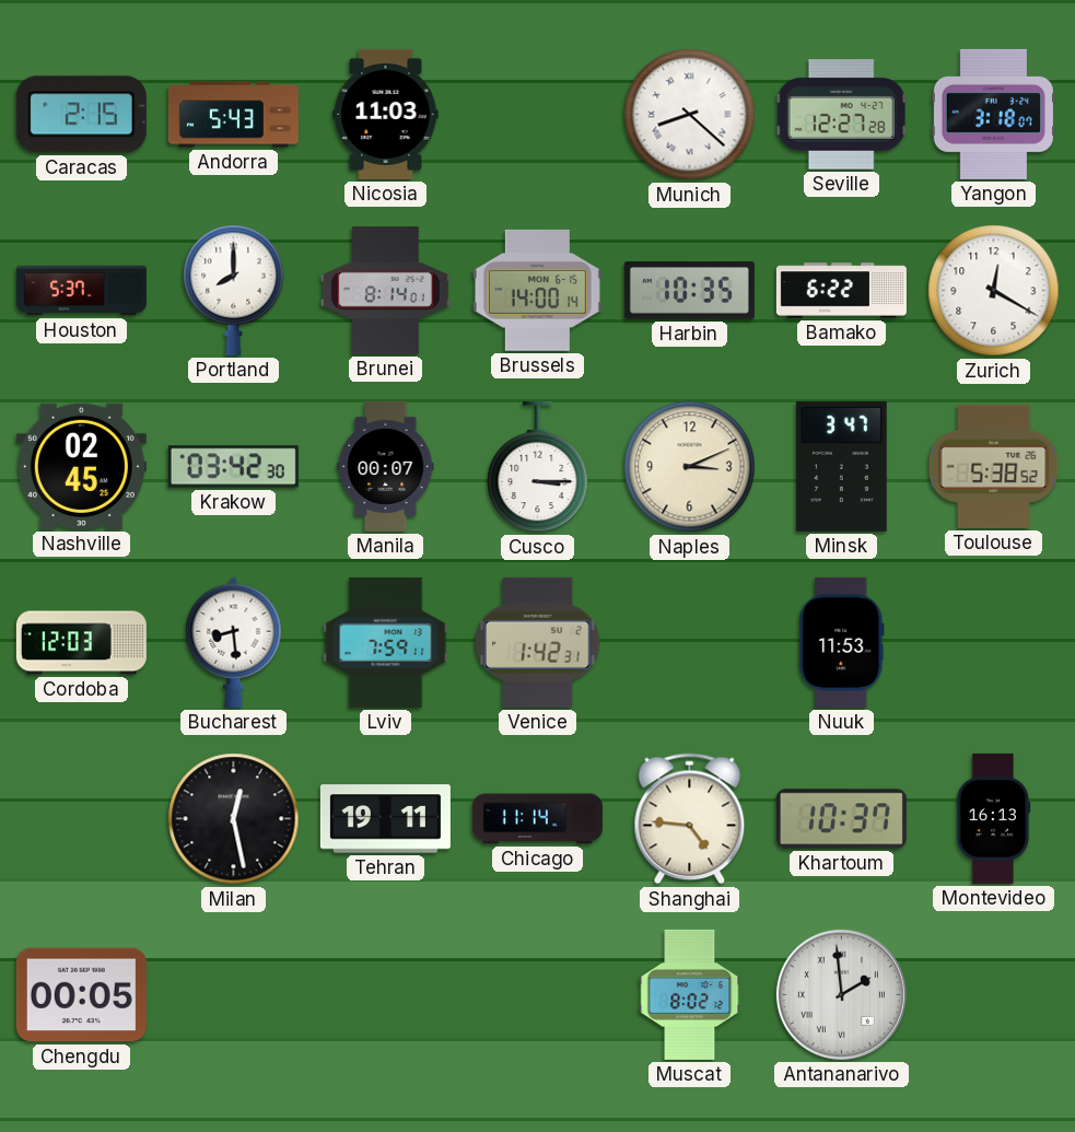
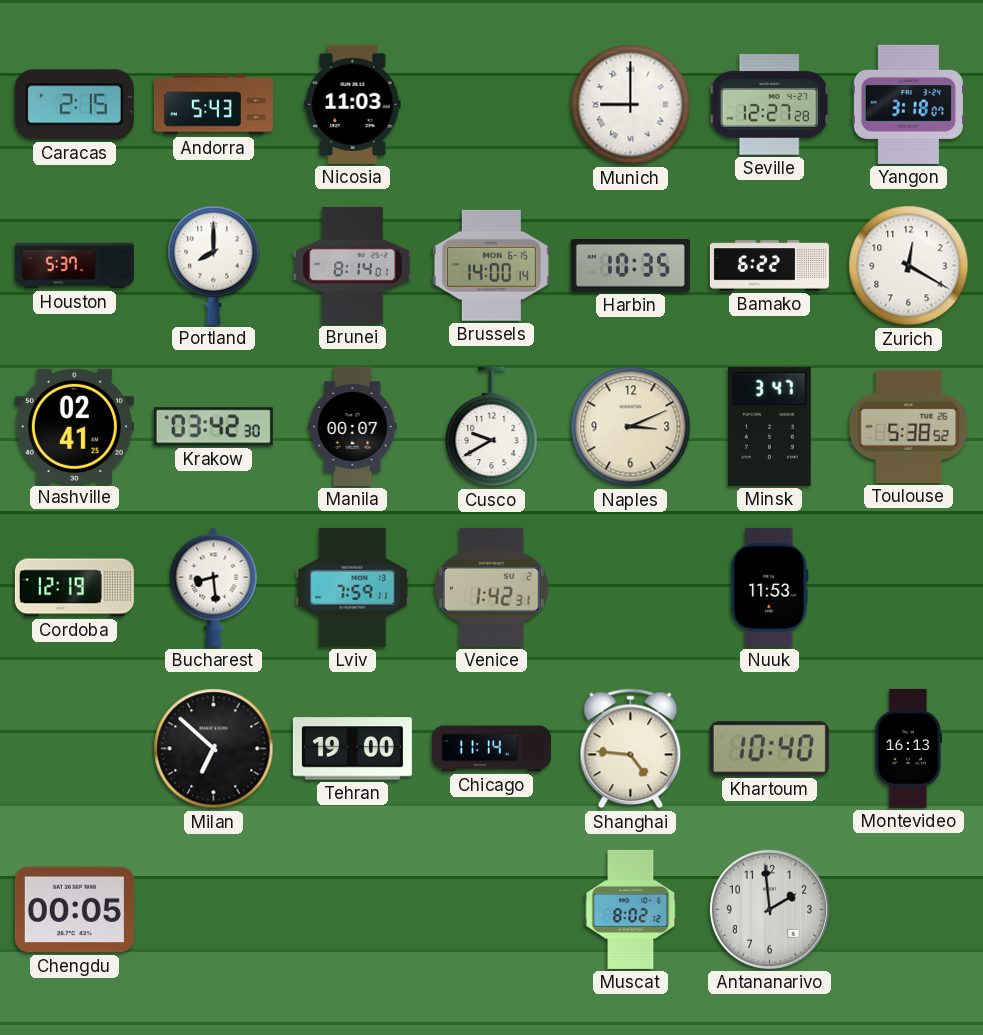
Munich: 8:22 -> 9:00 (631, 105)
Nashville: 02:45 -> 02:41 (74, 426)
Cusco: 3:15 -> 9:40 (492, 427)
Cordoba: 12:03 -> 12:19 (74, 588)
Milan: 12:28 -> 6:52 (214, 749)
Tehran: 19:11 -> 19:00 (352, 749)
Khartoum: 10:37 -> 10:40 (769, 749)
Antananarivo numerals: Roman -> Arabic (769, 909)
